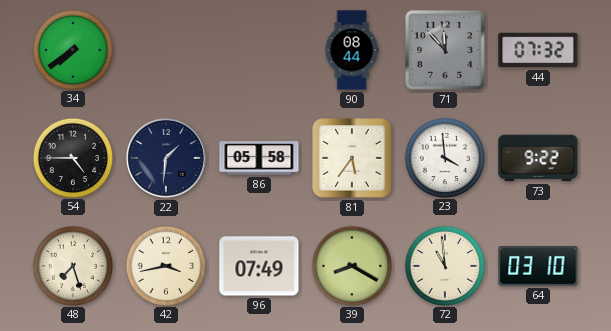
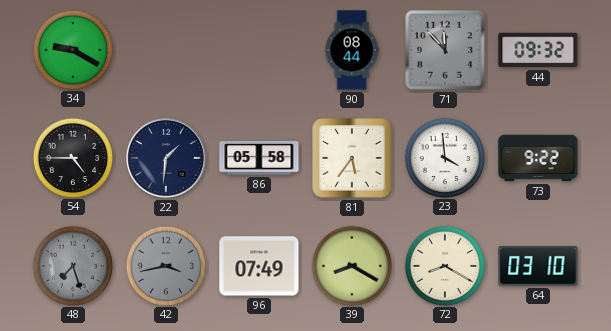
34: 7:39 -> 9:20 (72, 49)
44: 07:32 -> 09:32 (538, 50)
48 dial: cream -> grey (72, 265)
42 dial: cream -> grey (165, 265)
72: 10:59 -> 8:20 (444, 265)
